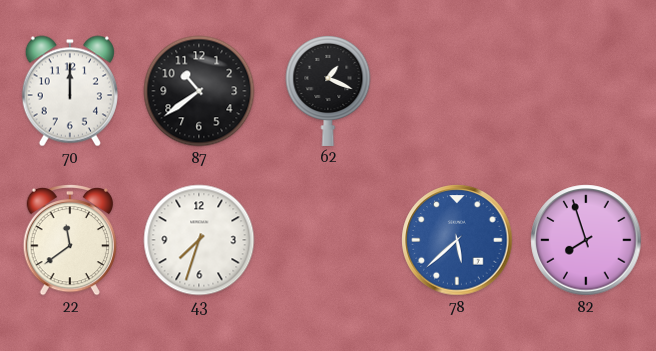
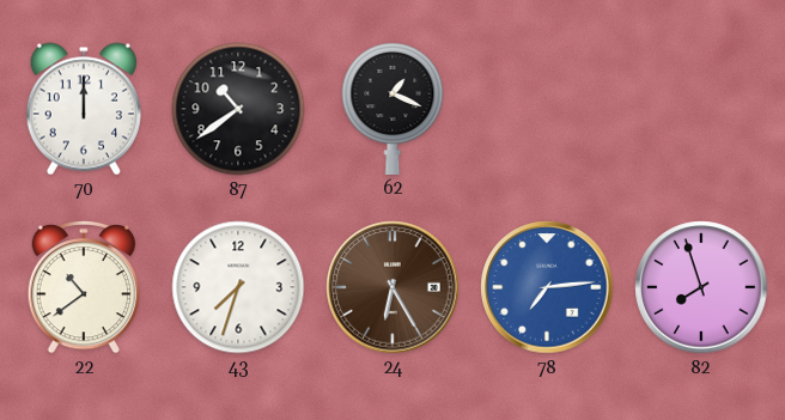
22: 11:39 -> 10:39 (84, 288)
24: none -> 6:25 (392, 287)
78: 5:38 -> 7:14 (547, 287)
